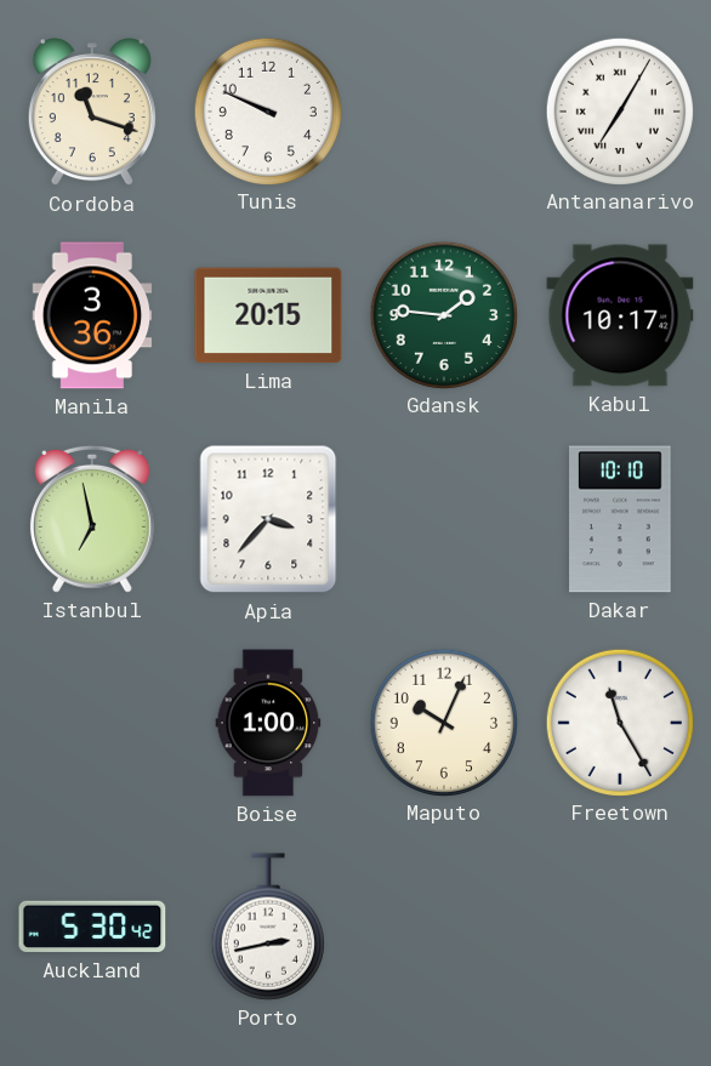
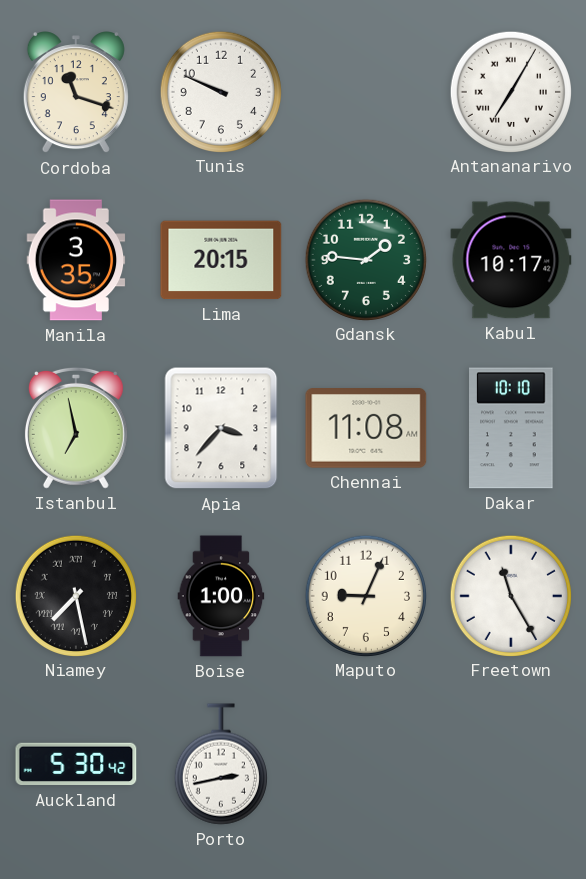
Manila: 3:36 -> 3:35 (76, 260)
Chennai: none -> 11:08 (366, 429)
Niamey: none -> 7:28 (75, 595)
Maputo: 10:04 -> 9:04 (365, 595)
